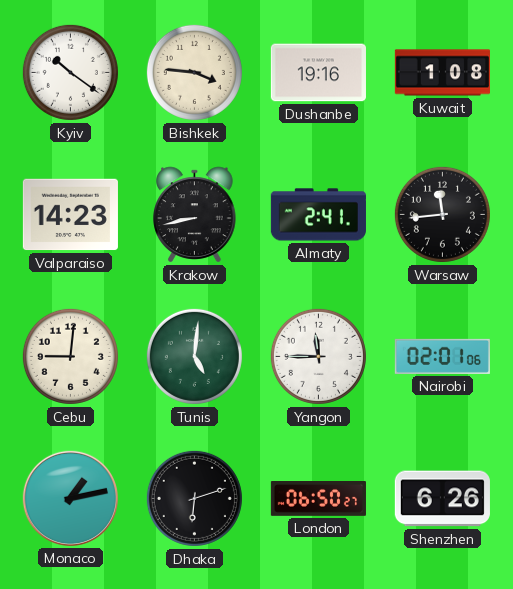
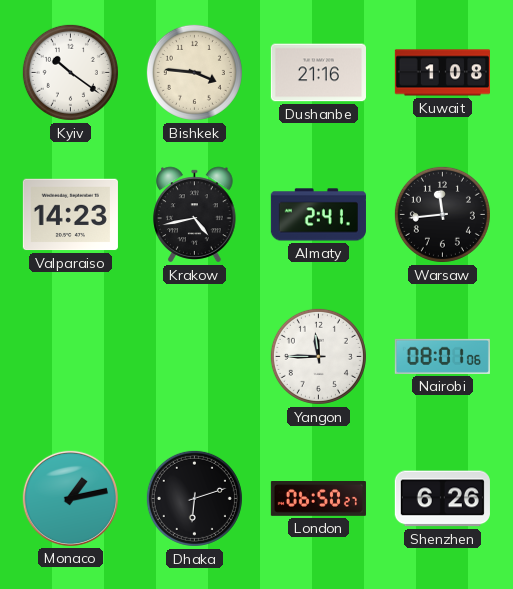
Dushanbe: 19:16 -> 21:16 (318, 73)
Krakow: 8:43 -> 4:43 (195, 215)
Cebu: 9:01 -> none (70, 356)
Tunis: 5:01 -> none (194, 356)
Nairobi: 02:01 -> 08:01 (442, 356)
